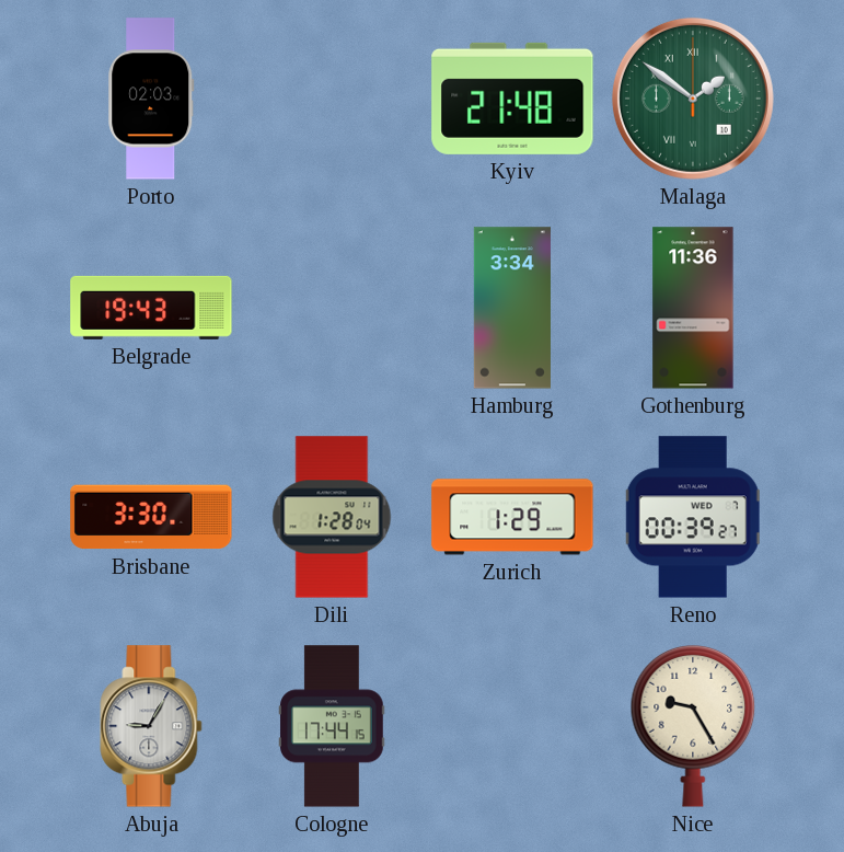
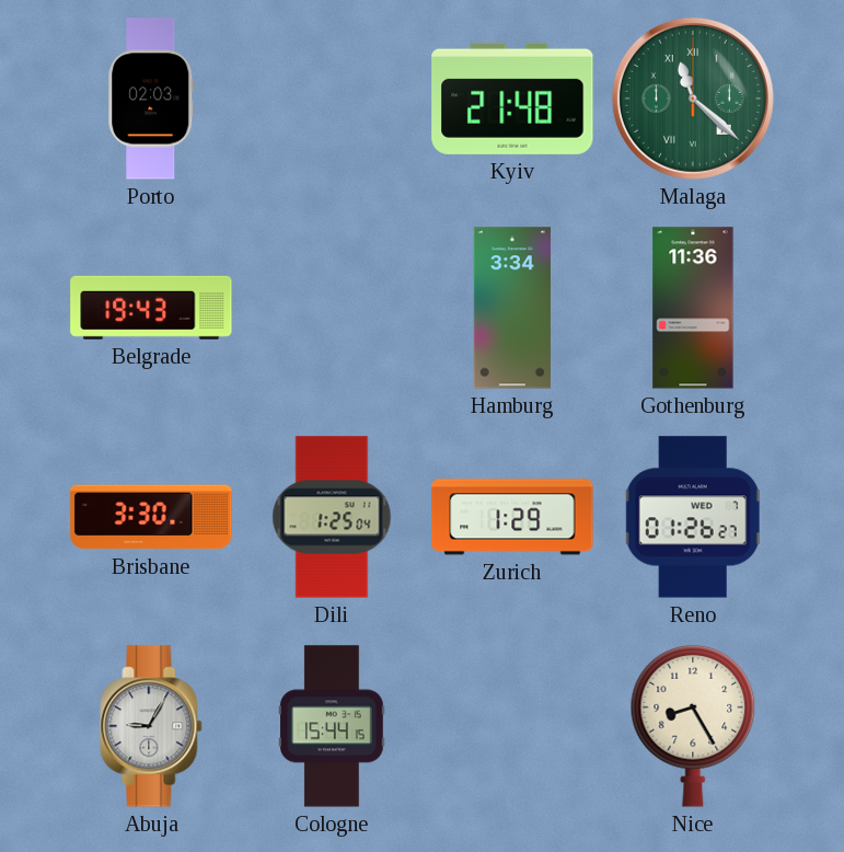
Malaga: 1:51 -> 11:22 (693, 99)
Dili: 1:28 -> 1:25 (332, 517)
Reno: 00:39 -> 01:26 (693, 517)
Cologne: 17:44 -> 15:44 (333, 726)
Nice: 9:25 -> 8:25 (693, 726)
